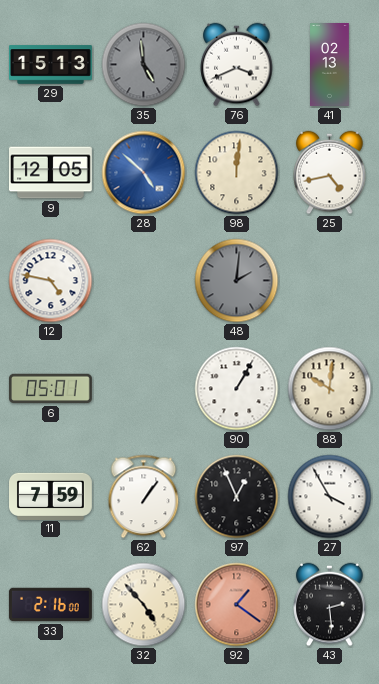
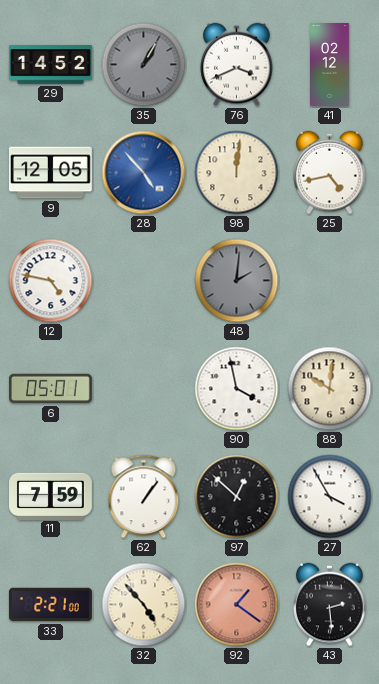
29: 15:13 -> 14:52 (51, 65)
35: 4:59 -> 1:05 (144, 65)
41: 02:13 -> 02:12 (330, 65)
28: 4:52 -> 4:53 (144, 173)
90: 1:05 -> 3:58 (237, 389)
97: 12:56 -> 12:52 (237, 497)
33: 2:16 -> 2:21 (50, 605)
